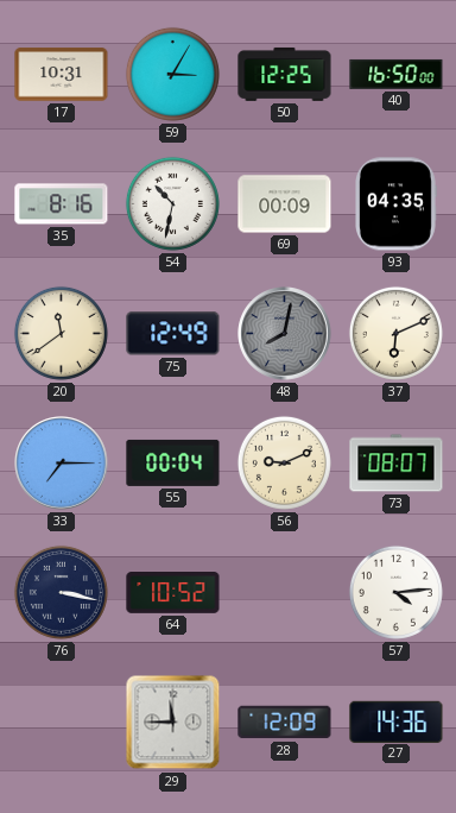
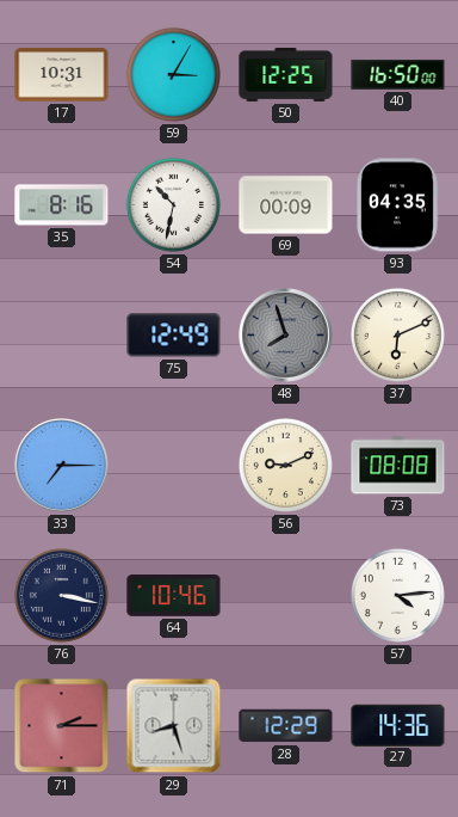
20: 11:39 -> none (61, 333)
48: 8:02 -> 7:57 (286, 336)
55: 00:04 -> none (173, 462)
73: 08:07 -> 08:08 (398, 466)
64: 10:52 -> 10:46 (174, 596)
71: none -> 2:15 (62, 726)
29: 11:45 -> 8:27 (174, 726)
28: 12:09 -> 12:29 (286, 726)
